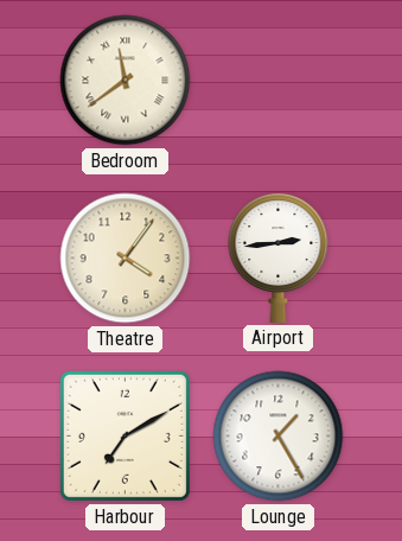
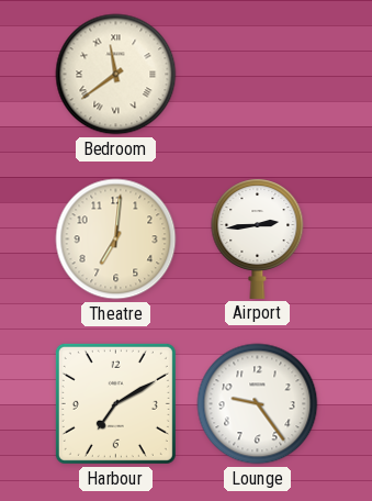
Theatre: 4:06 -> 7:01 (116, 240)
Lounge: 1:25 -> 9:24 (258, 404)
